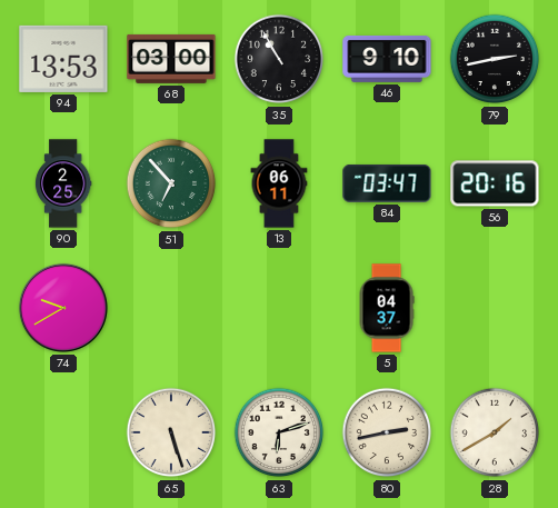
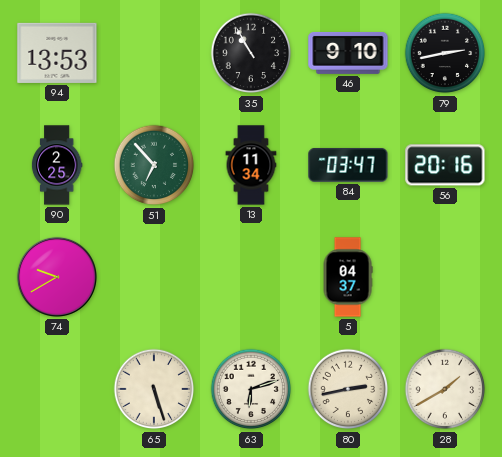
68: 03:00 -> none (171, 59)
13: 06:11 -> 11:34 (251, 165)
